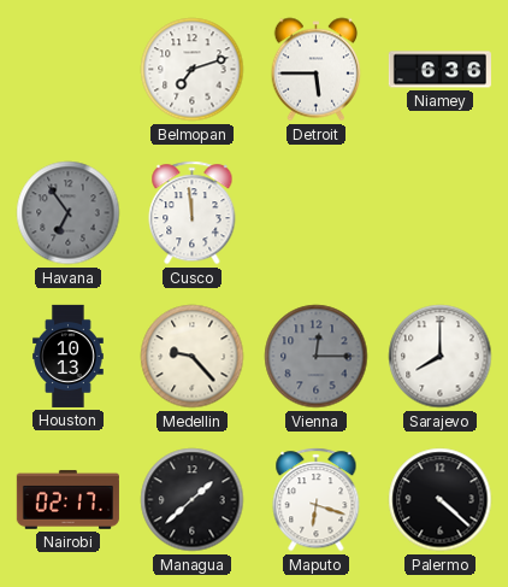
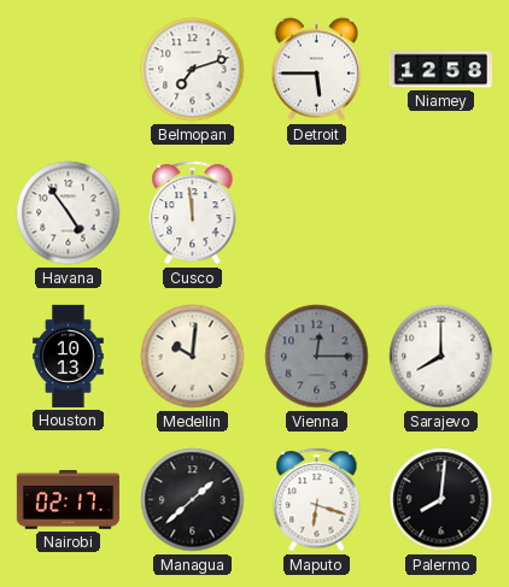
Niamey: 6:36 -> 12:58 (440, 70)
Havana: 6:54 -> 4:54 (69, 213)
Havana dial: grey -> white (69, 213)
Medellin: 9:23 -> 10:01 (193, 357)
Palermo: 4:22 -> 8:01 (441, 500)
